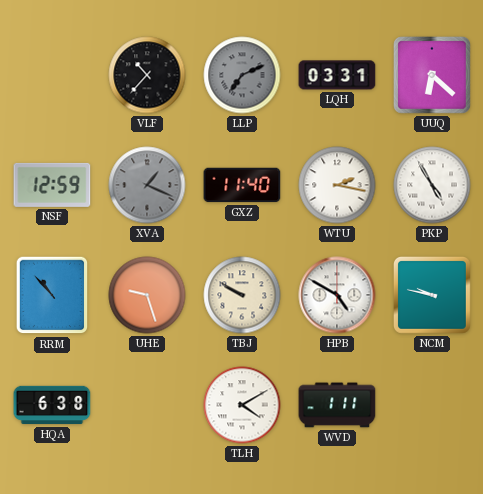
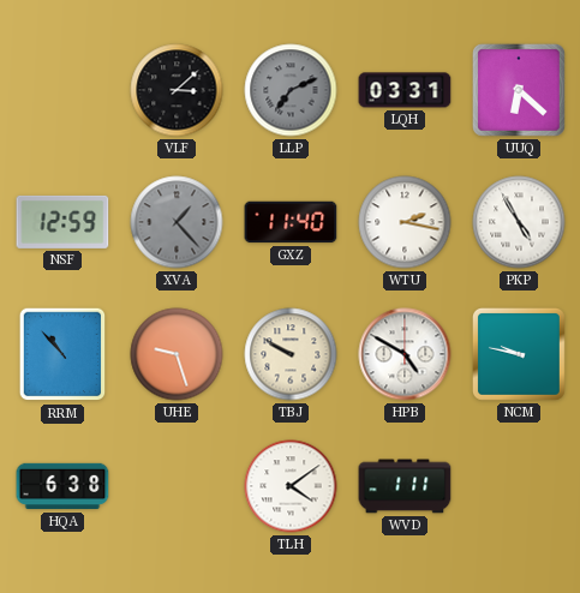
VLF: 10:37 -> 3:08 (177, 90)
XVA: 1:19 -> 1:23 (177, 222)
TLH: 4:10 -> 4:09 (291, 486)
